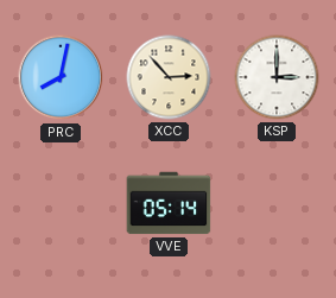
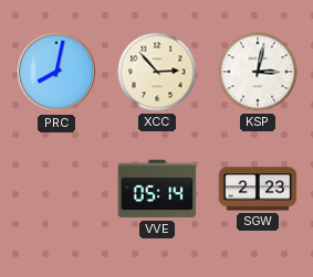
KSP: 3:00 -> 3:02 (258, 72)
SGW: none -> 2:23 (258, 189)
